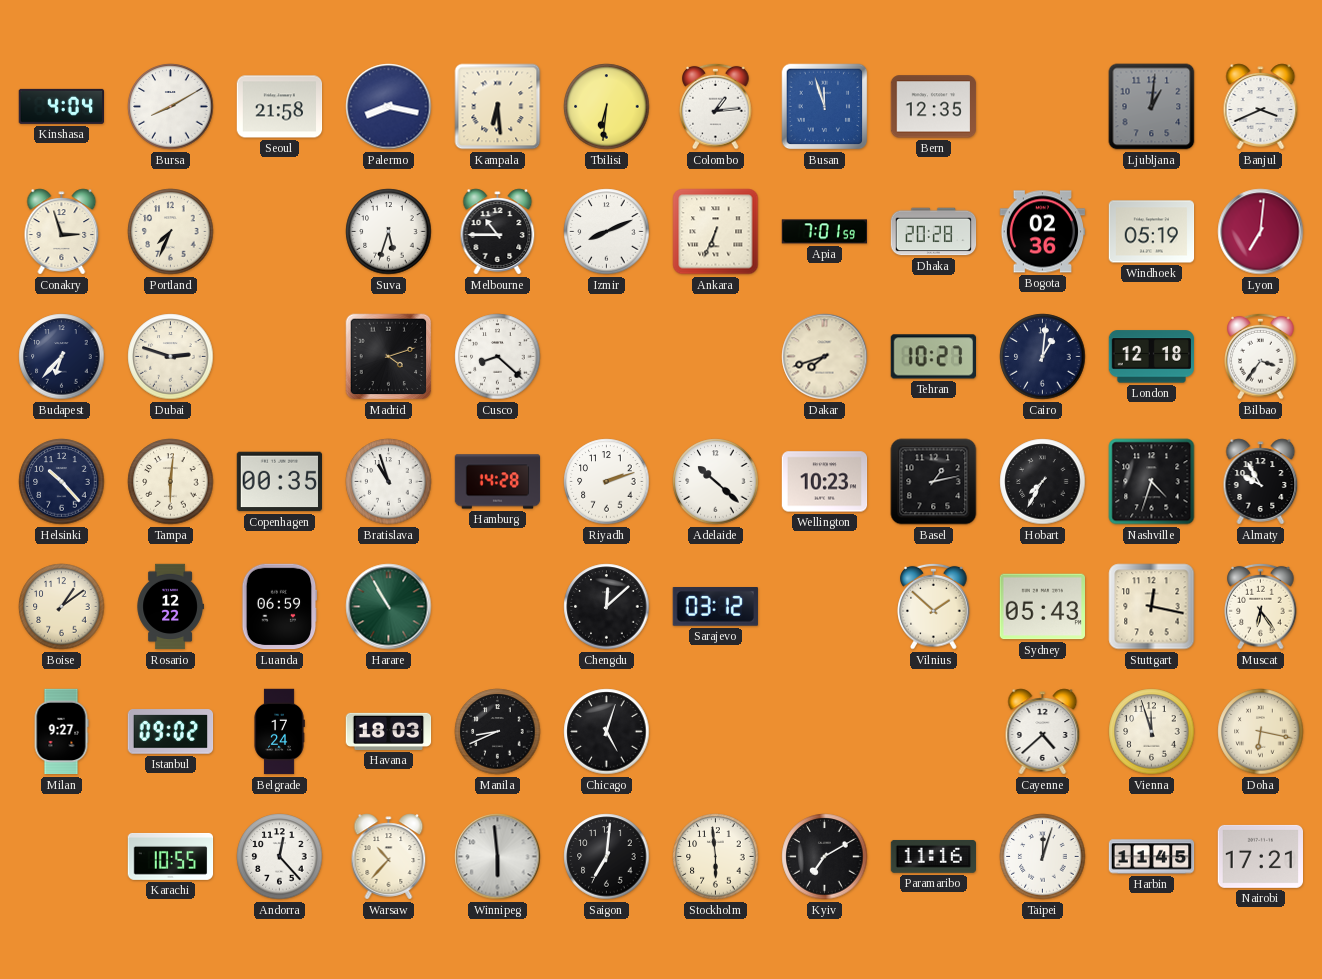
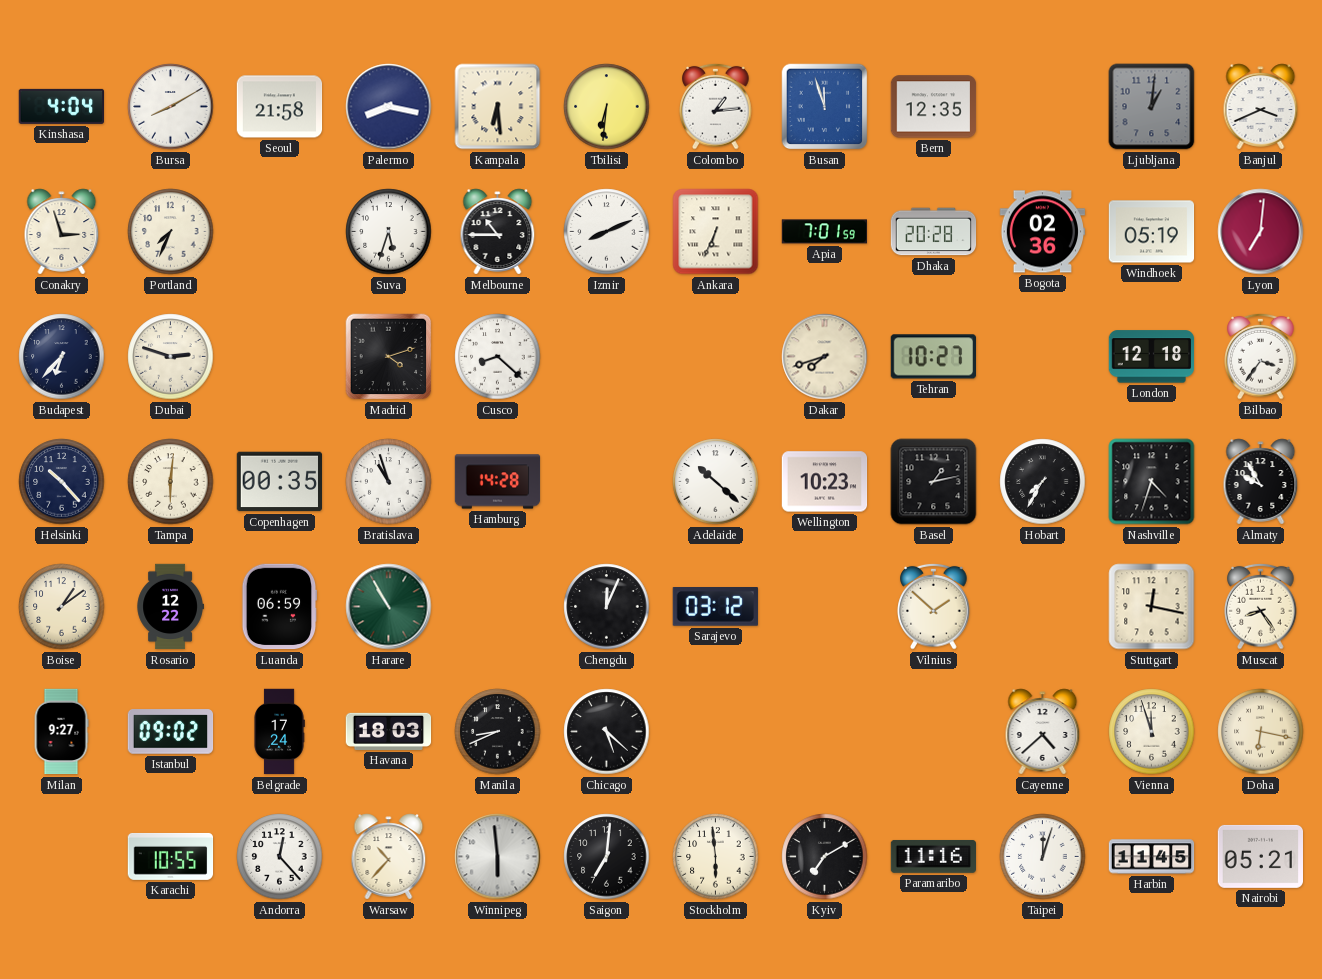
Cairo: 1:01 -> none (1043, 357)
Riyadh: 2:12 -> none (607, 482)
Chengdu: 12:08 -> 12:04 (607, 607)
Sydney: 05:43 -> none (1042, 607)
Muscat: 6:24 -> 8:24 (1261, 606)
Chicago: 5:03 -> 5:22 (607, 732)
Nairobi: 17:21 -> 05:21 (1260, 856)
